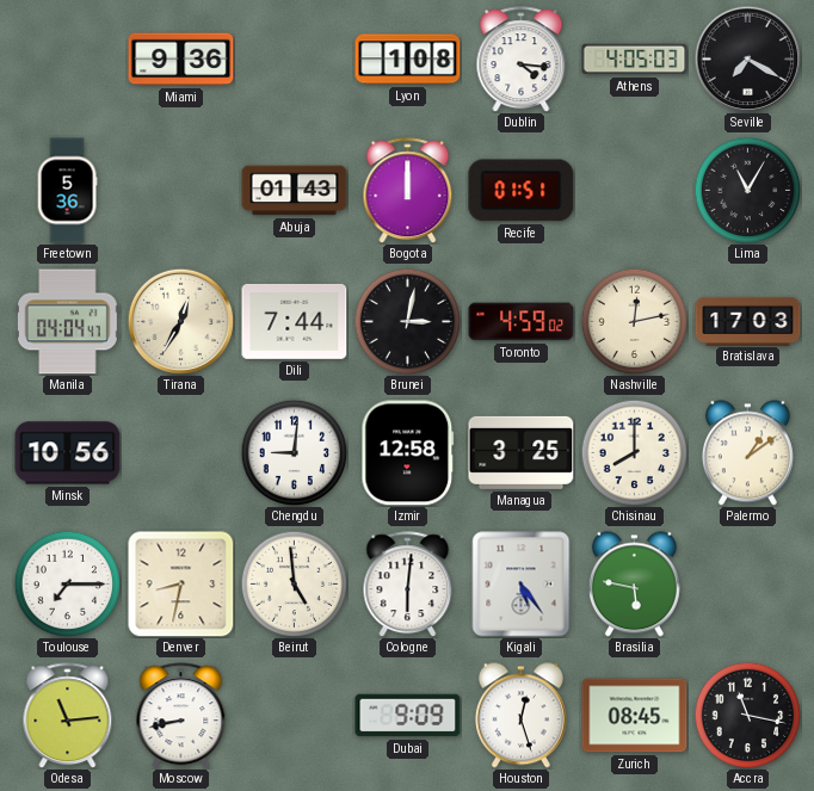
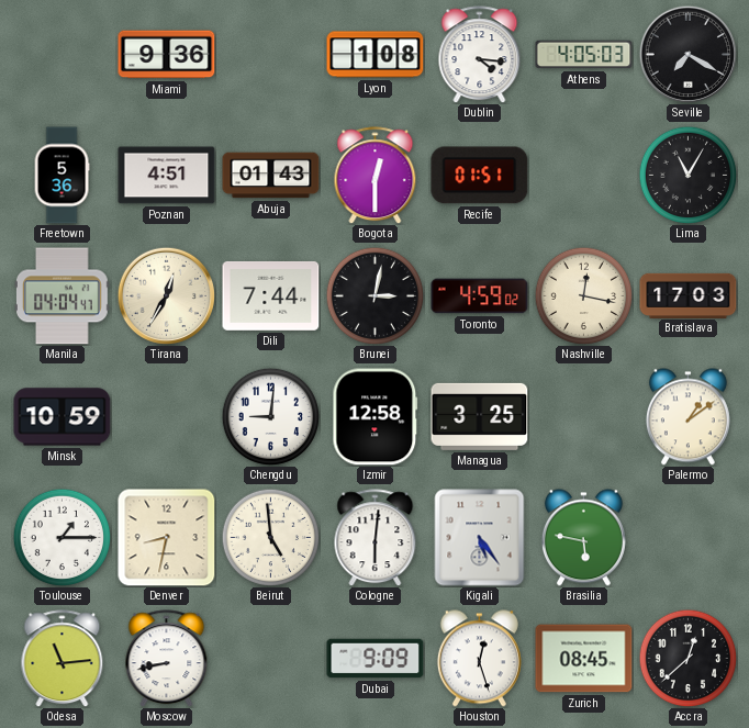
Poznan: none -> 4:51 (167, 176)
Bogota: 12:00 -> 12:30 (376, 176)
Nashville: 12:13 -> 12:17 (583, 295)
Minsk: 10:56 -> 10:59 (63, 417)
Chisinau: 8:00 -> none (634, 452)
Toulouse: 7:15 -> 1:15 (62, 537)
Accra: 11:17 -> 12:38 (687, 658)
